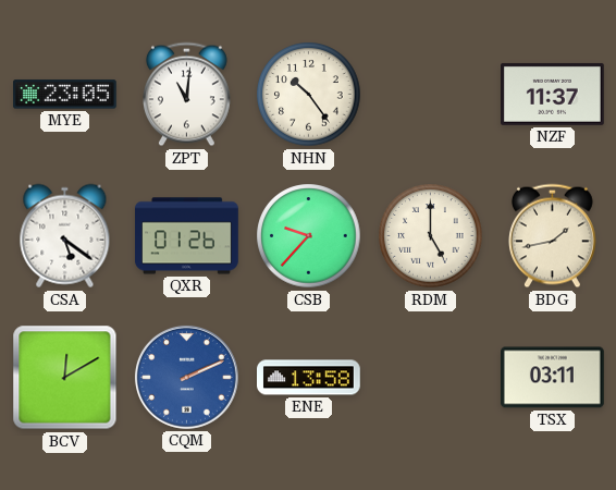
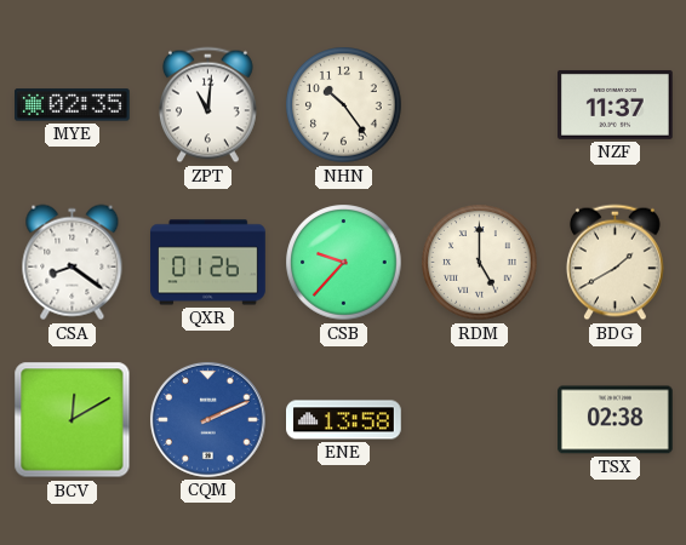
MYE: 23:05 -> 02:35 (73, 105)
CSA: 5:21 -> 8:21 (73, 263)
BDG: 1:43 -> 1:40 (614, 263)
TSX: 03:11 -> 02:38 (616, 420)
